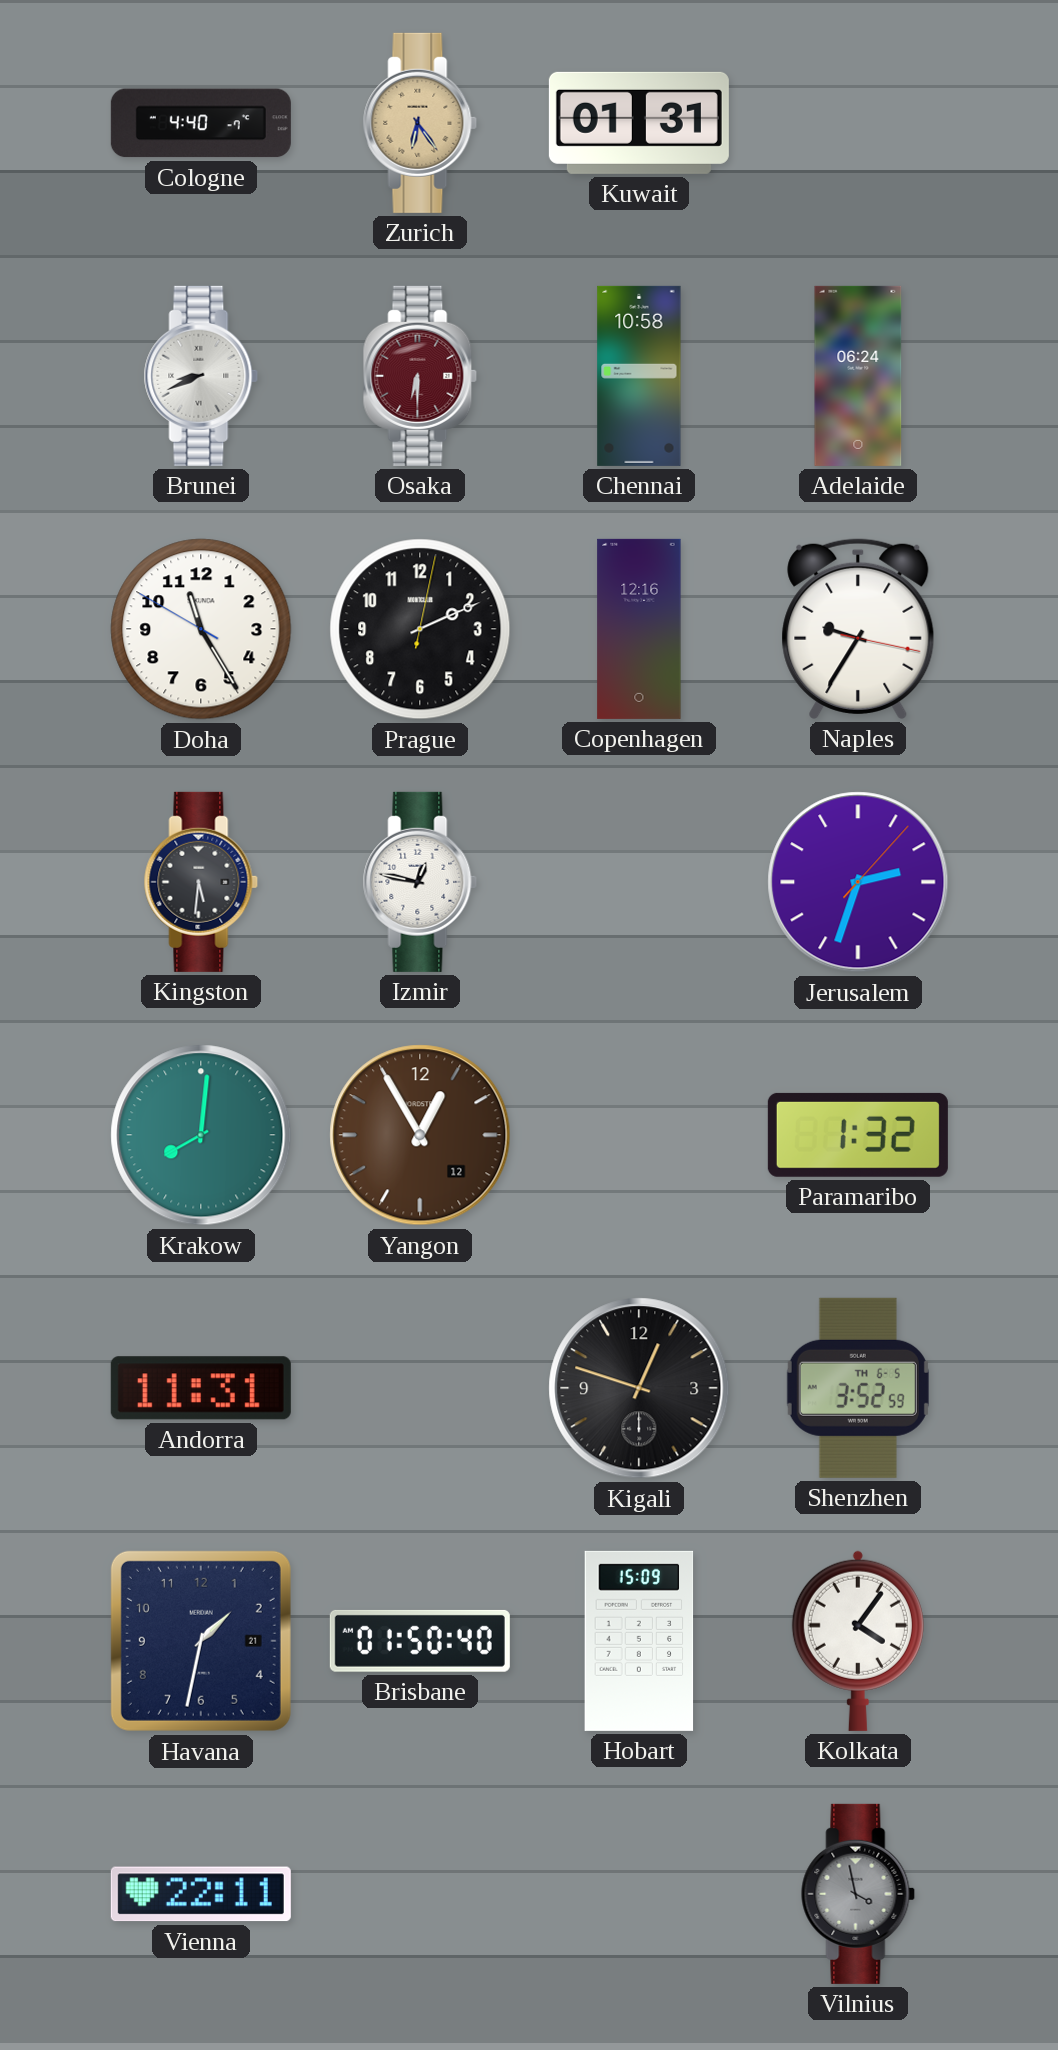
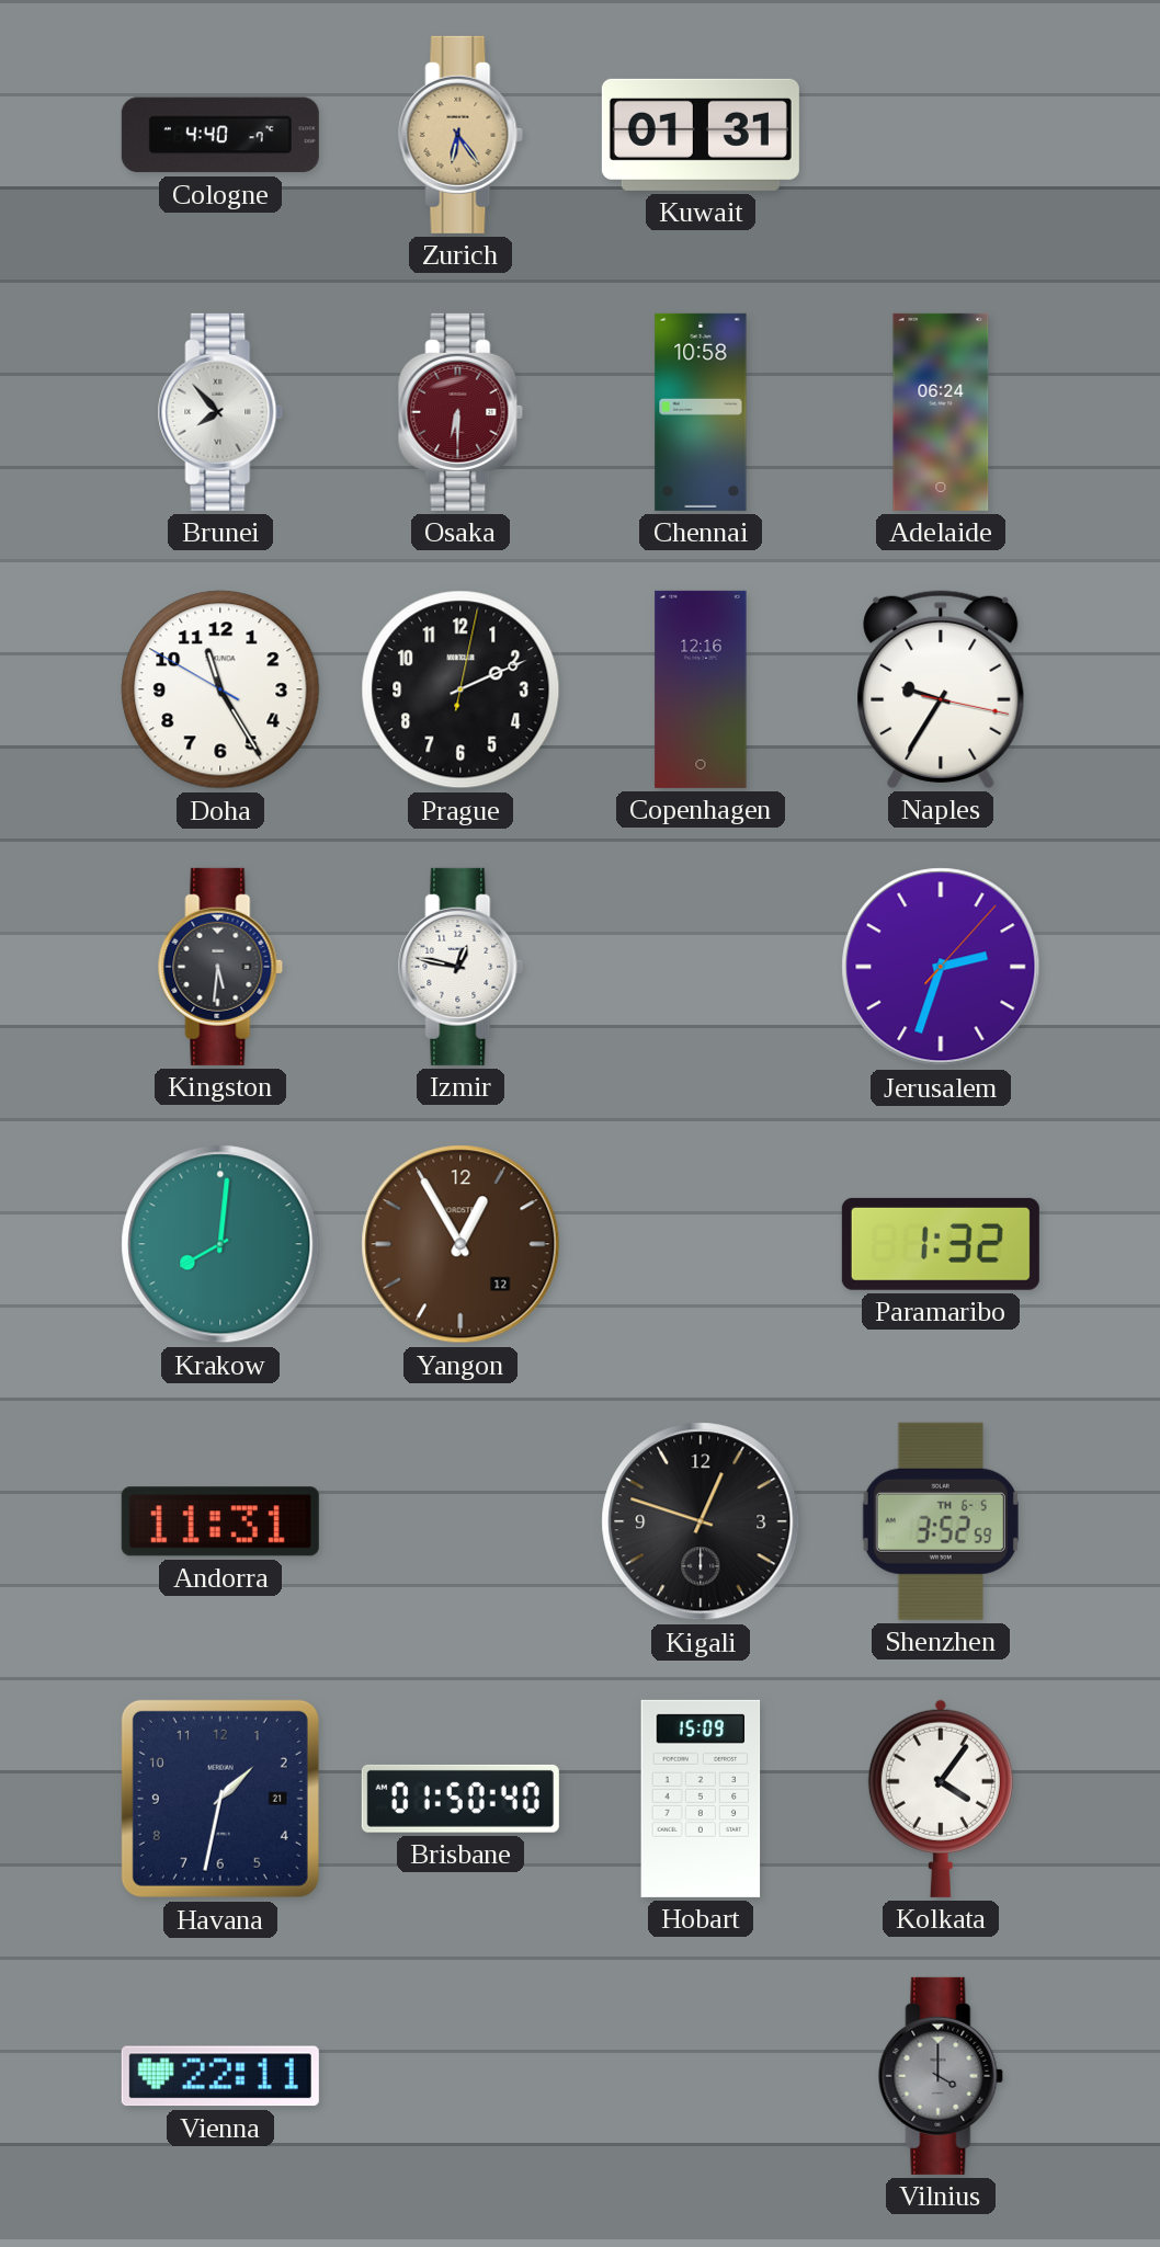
Brunei: 8:41 -> 7:53 (220, 412)
Vilnius: 3:58 -> 4:00 (941, 2076)
